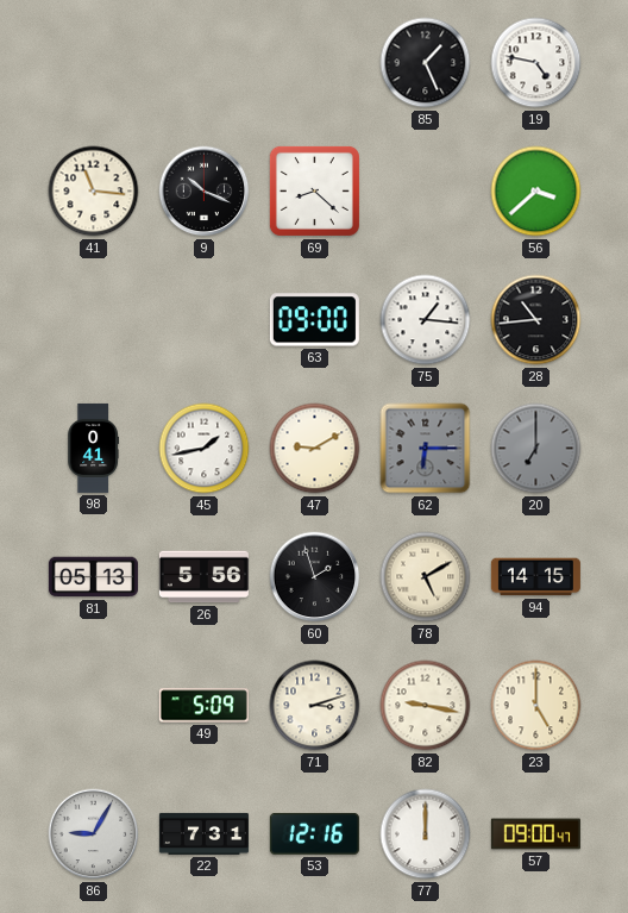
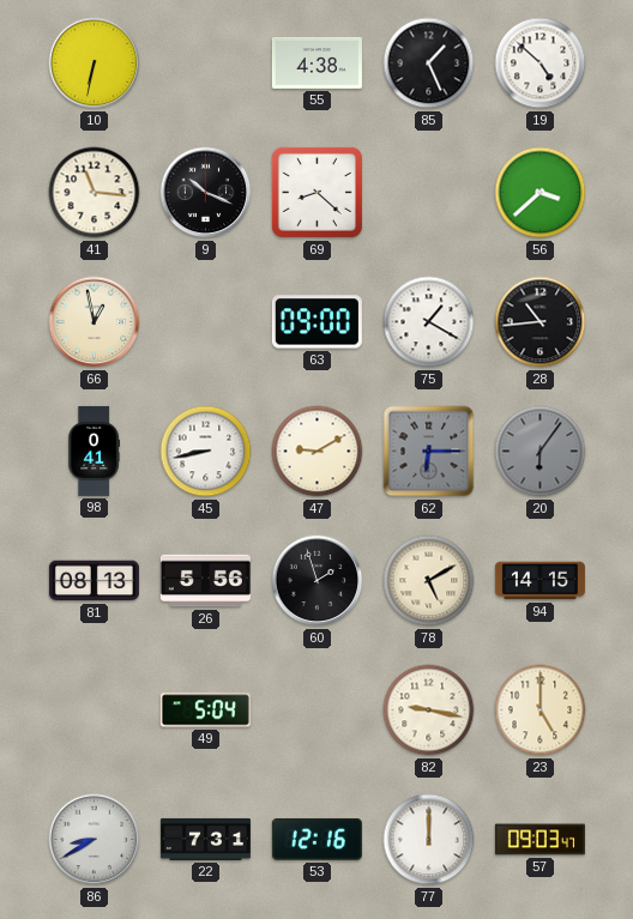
10: none -> 6:32 (95, 64)
55: none -> 4:38 (316, 62)
19: 4:47 -> 4:52 (541, 64)
66: none -> 12:58 (95, 322)
75: 1:16 -> 1:20 (429, 322)
45: 1:43 -> 8:43 (206, 452)
20: 7:00 -> 6:06 (541, 452)
81: 05:13 -> 08:13 (94, 581)
49: 5:09 -> 5:04 (205, 711)
71: 3:12 -> none (315, 706)
86: 9:05 -> 8:40 (95, 840)
57: 09:00 -> 09:03 (539, 840)
